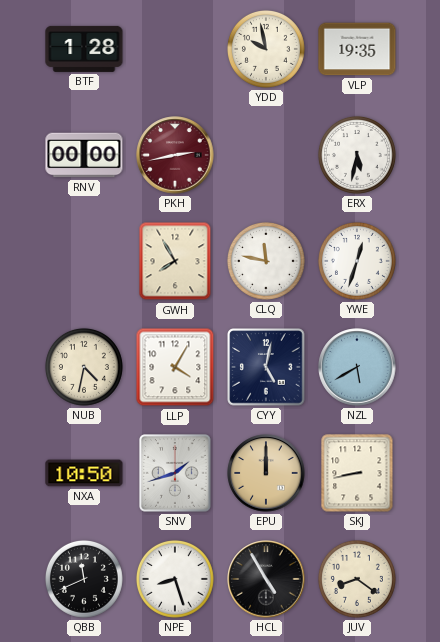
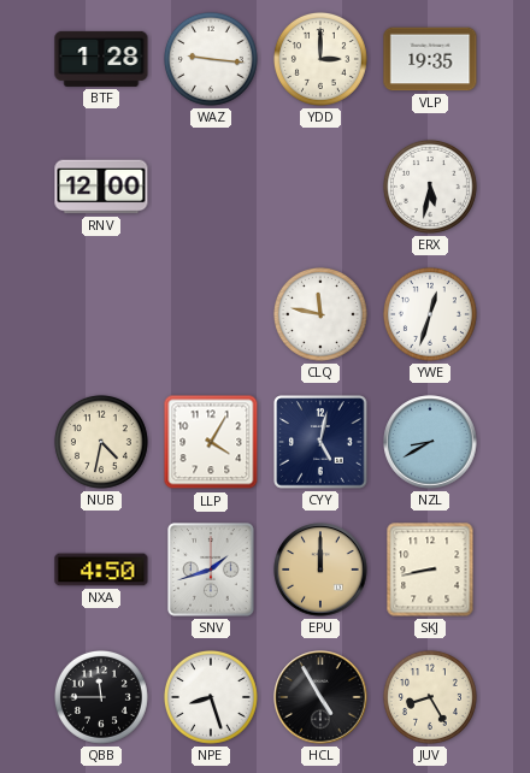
WAZ: none -> 9:16 (211, 59)
YDD: 9:58 -> 3:00 (320, 59)
RNV: 00:00 -> 12:00 (101, 187)
PKH: 2:43 -> none (175, 155)
GWH: 7:55 -> none (175, 261)
NZL: 5:40 -> 8:40 (430, 442)
NXA: 10:50 -> 4:50 (101, 570)
QBB: 11:41 -> 11:45 (101, 697)
JUV: 8:21 -> 8:25 (430, 697)
